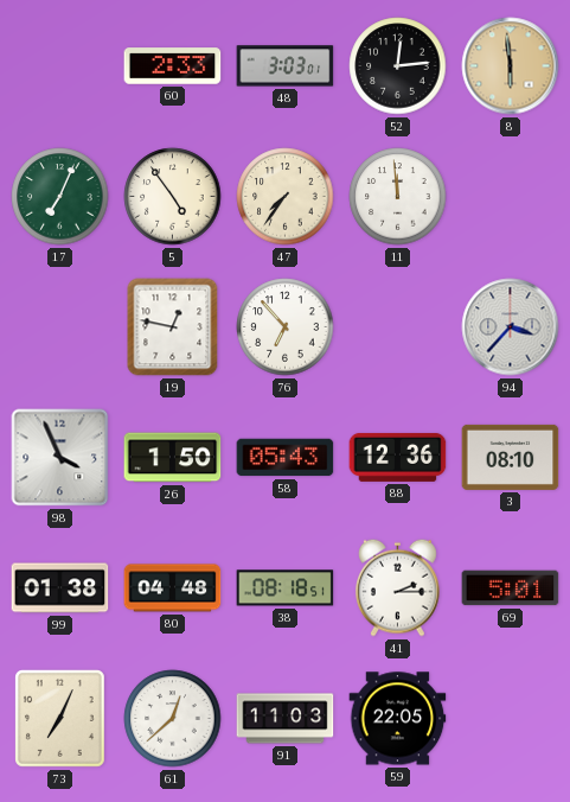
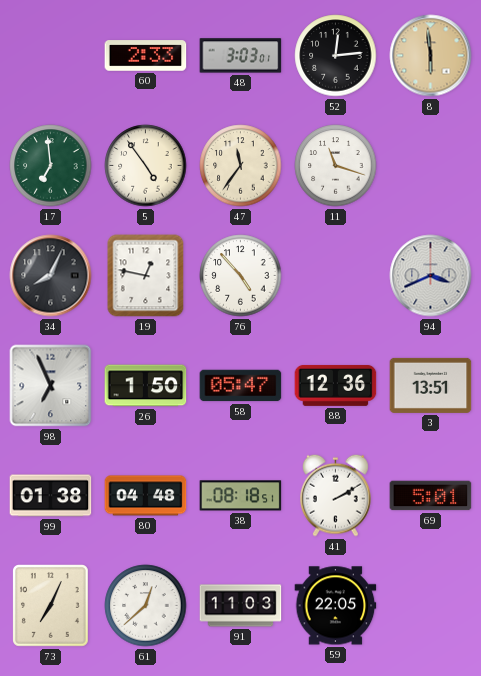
17: 7:04 -> 6:59 (51, 166)
47: 7:36 -> 11:36 (241, 166)
11: 11:59 -> 11:18 (336, 166)
34: none -> 8:04 (51, 276)
76: 6:53 -> 4:53 (241, 276)
94: 3:37 -> 3:41 (431, 276)
98: 3:56 -> 6:56 (51, 386)
58: 05:43 -> 05:47 (241, 386)
3: 08:10 -> 13:51 (431, 385)
41: 2:15 -> 2:10 (336, 495)
